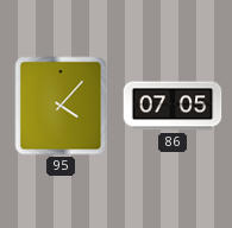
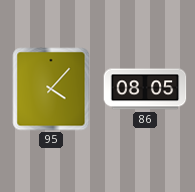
86: 07:05 -> 08:05 (145, 89)
